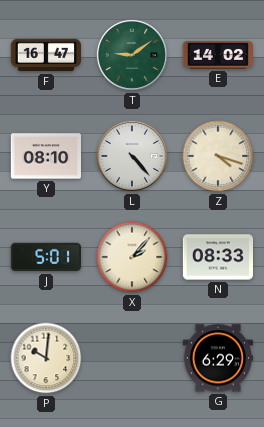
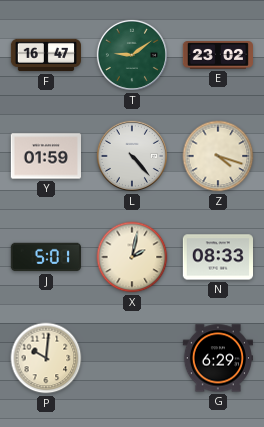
E: 14:02 -> 23:02 (217, 55)
Y: 08:10 -> 01:59 (45, 156)
X: 2:07 -> 2:02 (132, 257)
